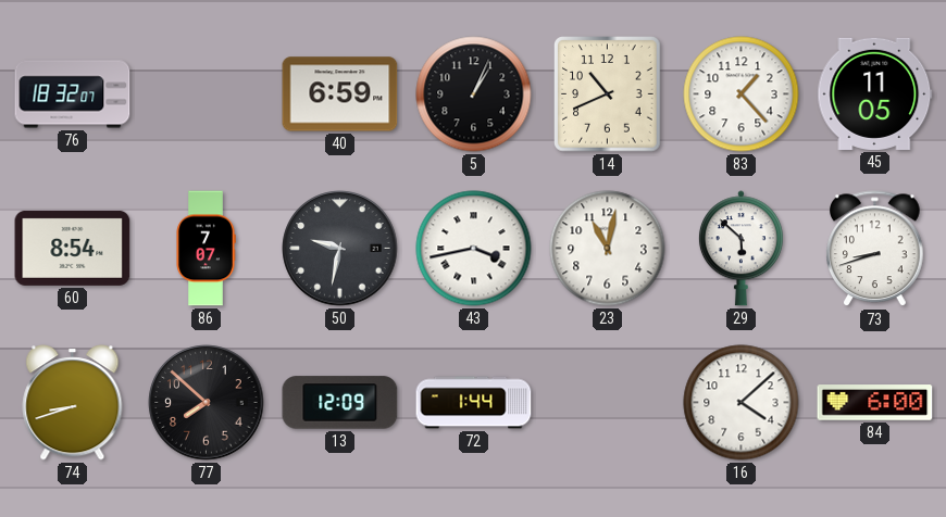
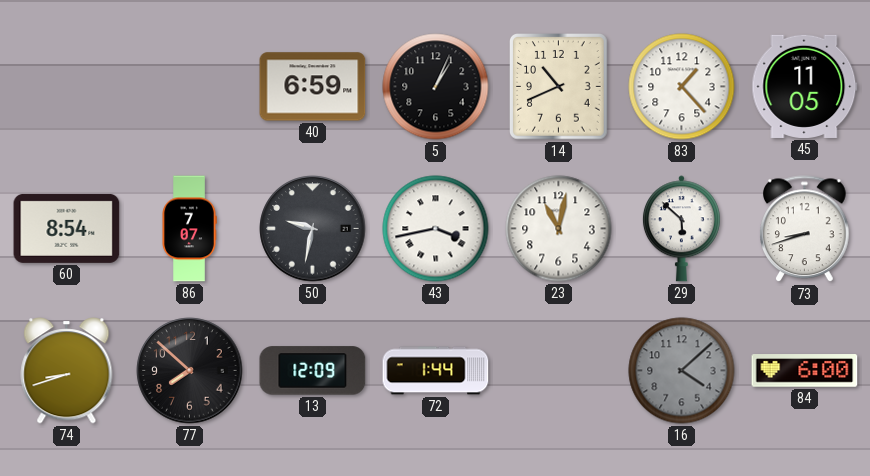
76: 18:32 -> none (73, 94)
16 dial: white -> grey (682, 371)
